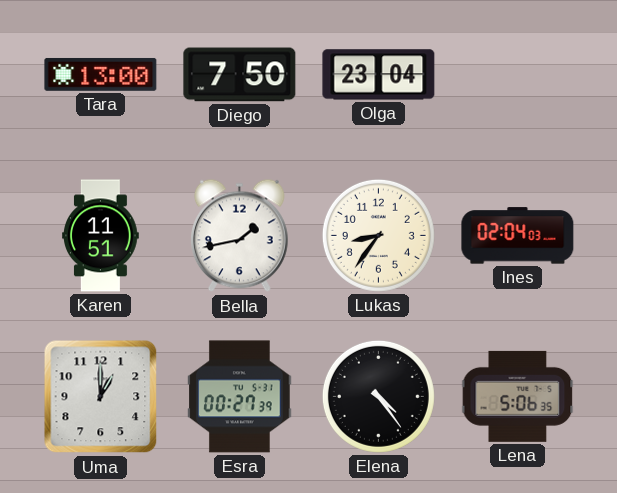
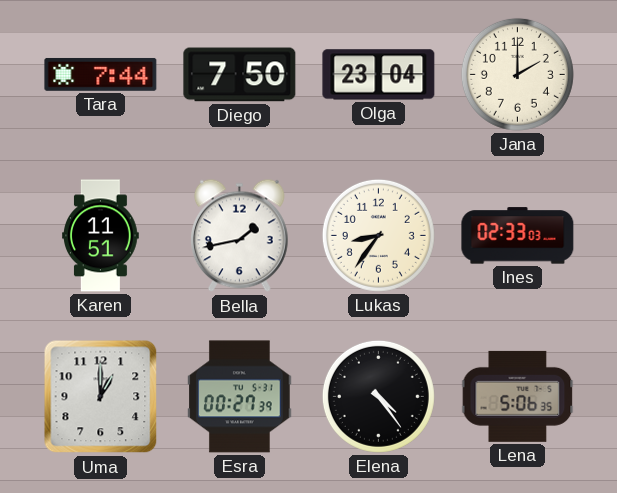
Tara: 13:00 -> 7:44 (101, 74)
Jana: none -> 2:00 (517, 74)
Ines: 02:04 -> 02:33 (518, 236)
